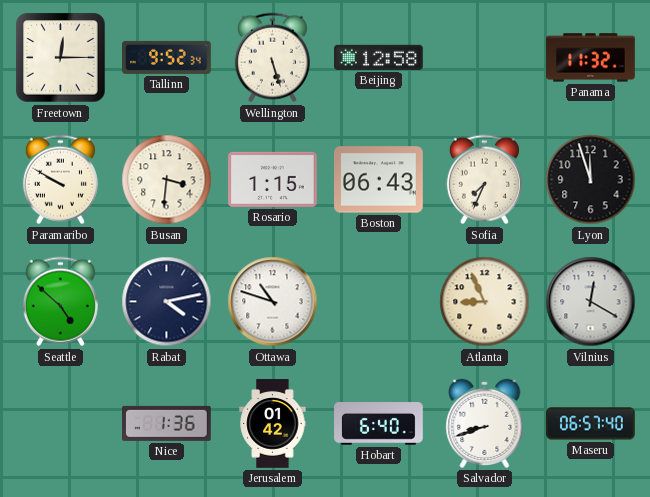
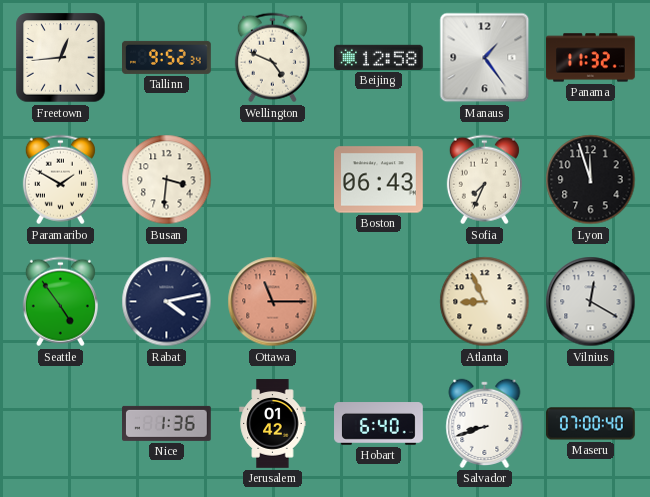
Freetown: 12:15 -> 12:44 (61, 58)
Wellington: 5:27 -> 4:49 (272, 58)
Manaus: none -> 1:24 (485, 58)
Paramaribo: 9:50 -> 1:50 (60, 180)
Rosario: 1:15 -> none (273, 179)
Seattle: 4:52 -> 4:54 (60, 302)
Ottawa: 10:48 -> 11:15 (273, 302)
Ottawa dial: white -> salmon (273, 302)
Maseru: 06:57 -> 07:00 (591, 424)
